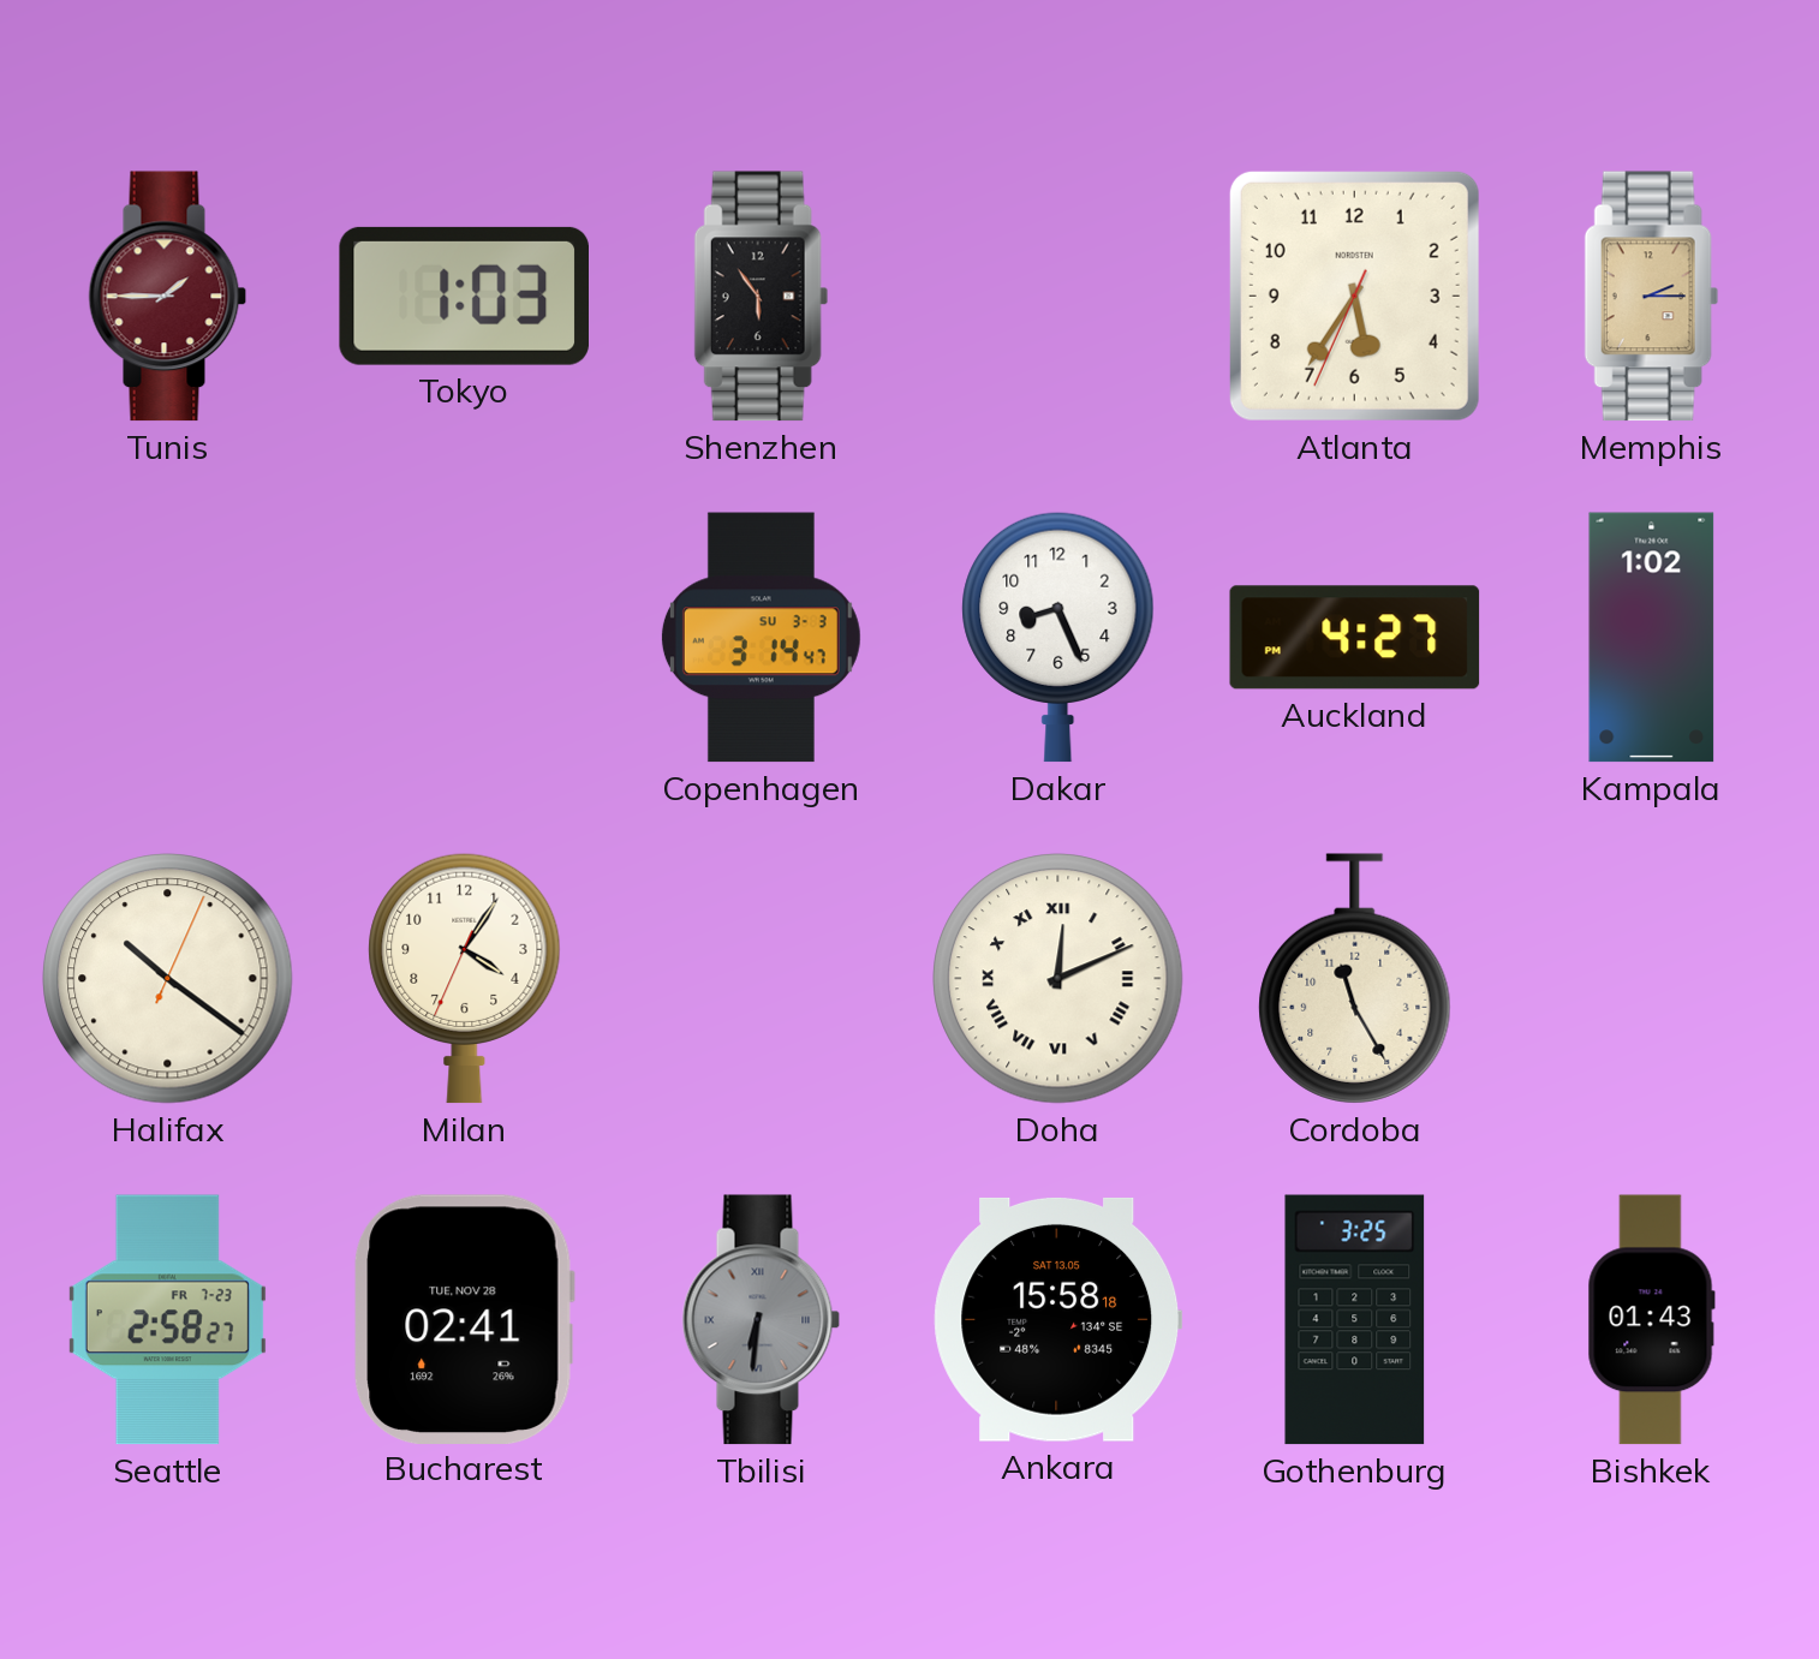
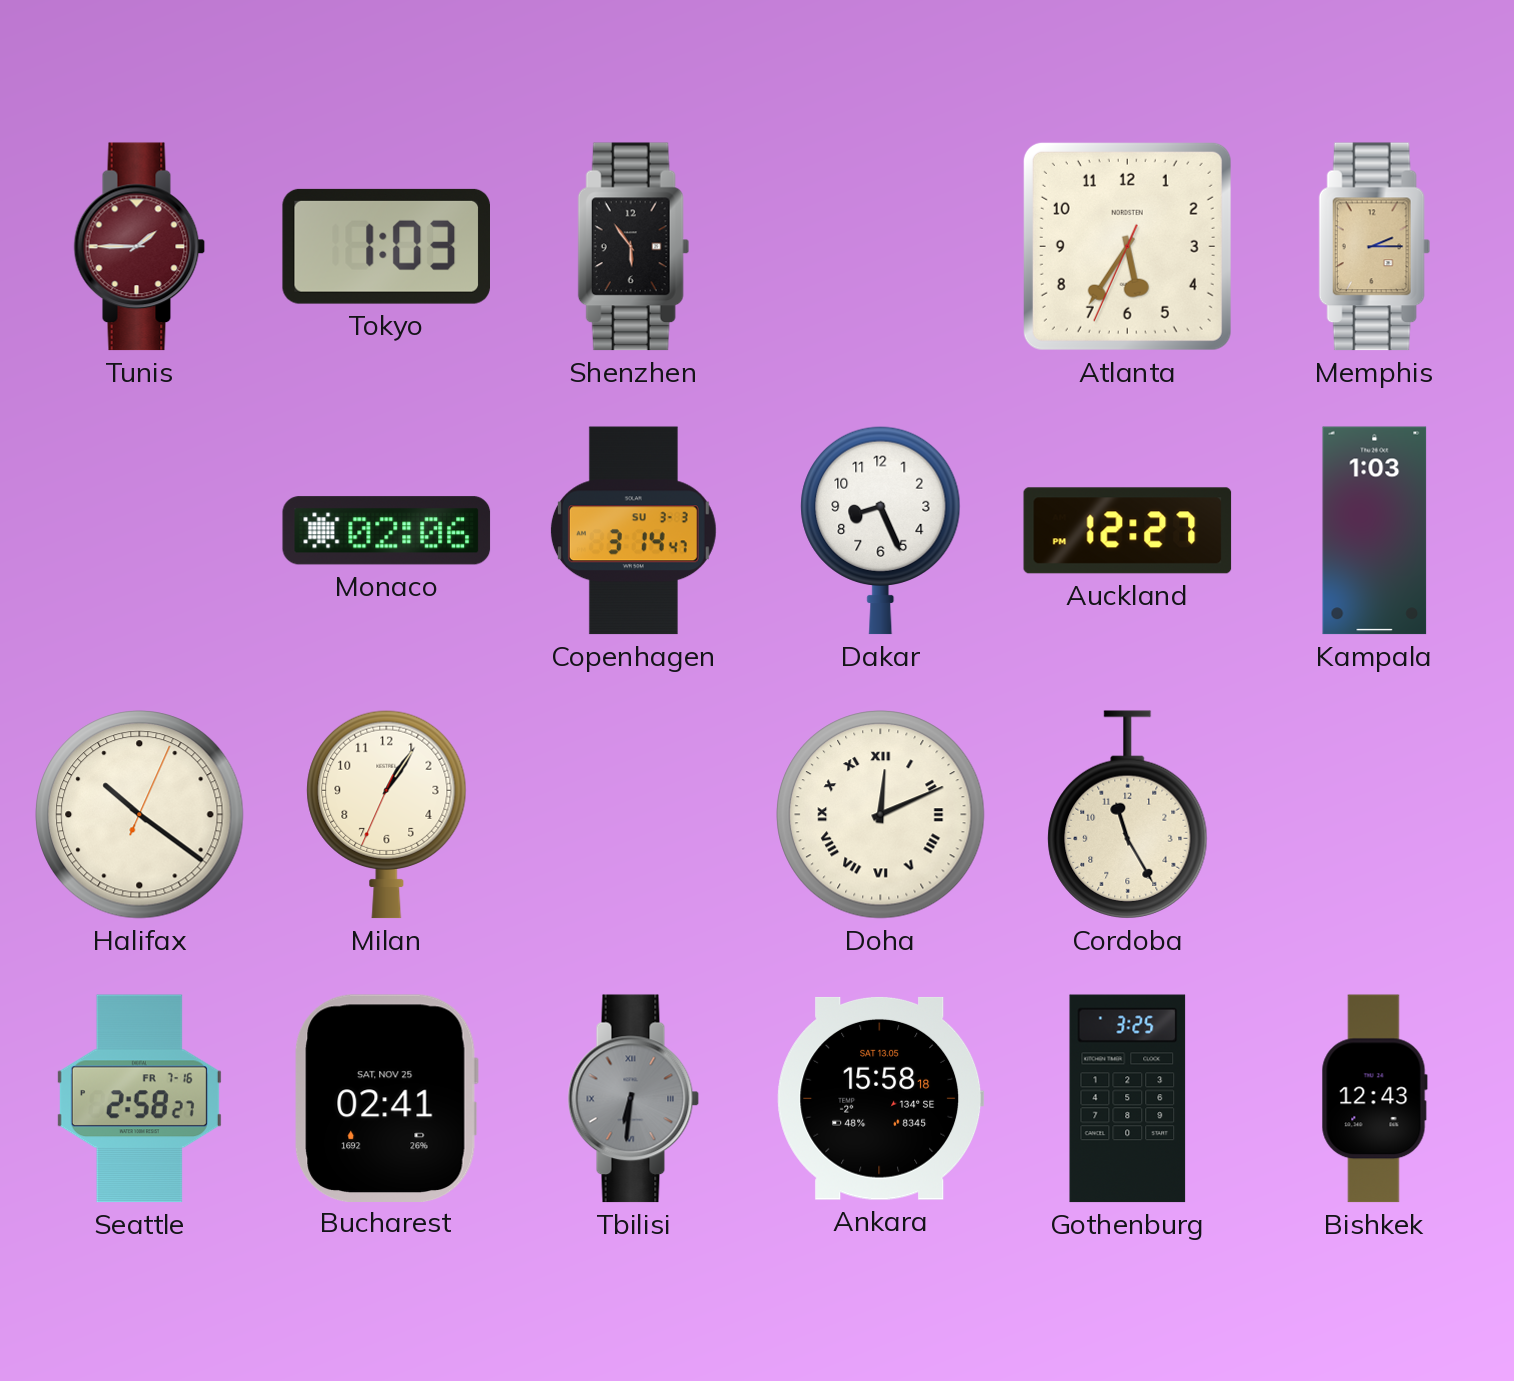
Monaco: none -> 02:06 (387, 531)
Auckland: 4:27 -> 12:27 (1128, 531)
Kampala: 1:02 -> 1:03 (1375, 531)
Milan: 4:05 -> 1:05 (387, 814)
Seattle date: FR 7-23 -> FR 7-16 (139, 1099)
Bucharest date: TUE, NOV 28 -> SAT, NOV 25 (386, 1098)
Bishkek: 01:43 -> 12:43 (1374, 1099)
